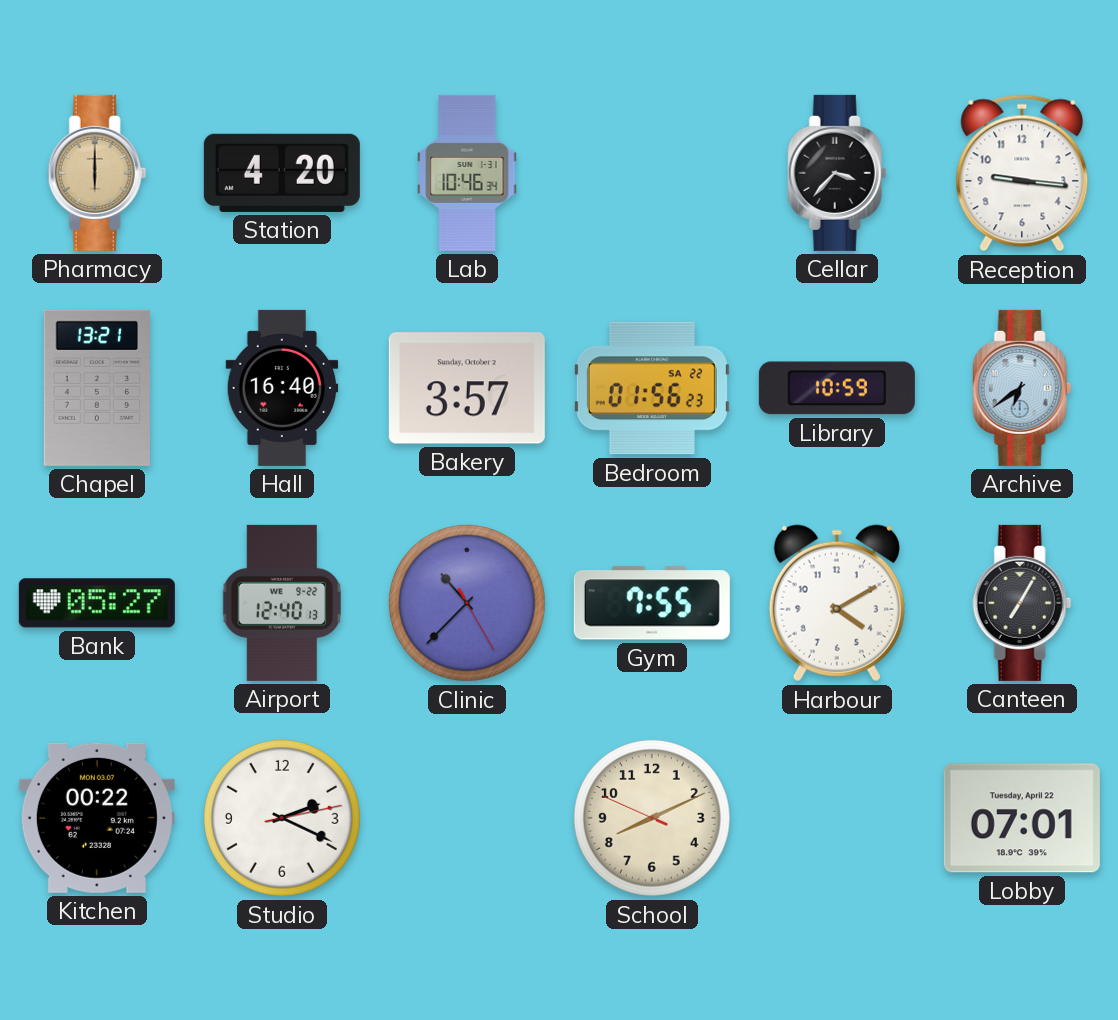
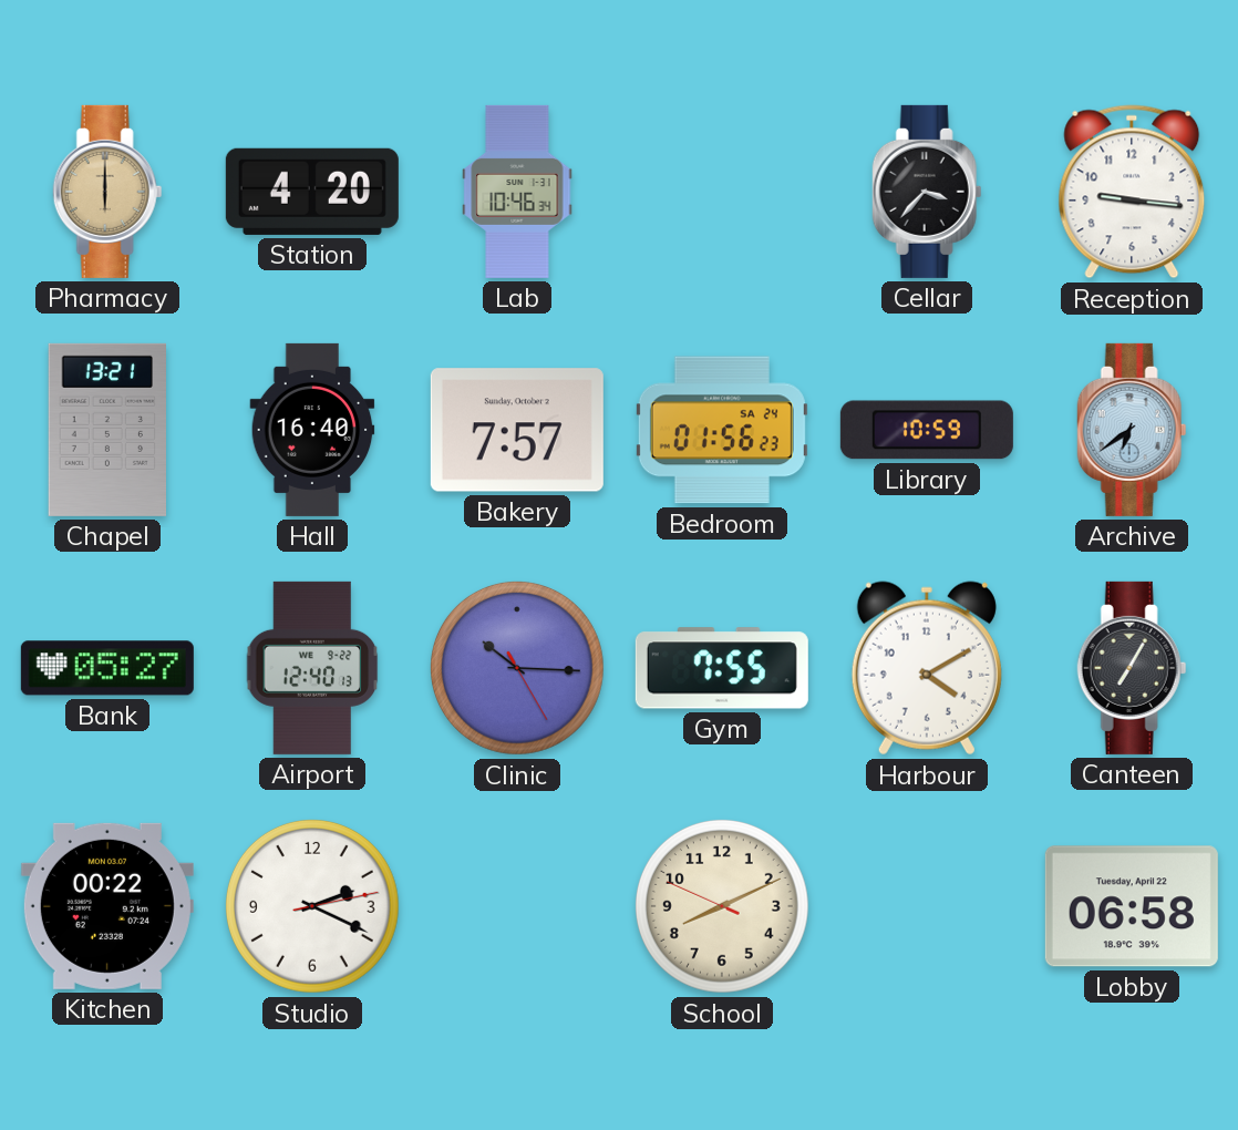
Bakery: 3:57 -> 7:57 (517, 430)
Bedroom date: SA 22 -> SA 24 (722, 430)
Clinic: 10:37 -> 10:15 (517, 668)
Lobby: 07:01 -> 06:58 (1132, 906)
